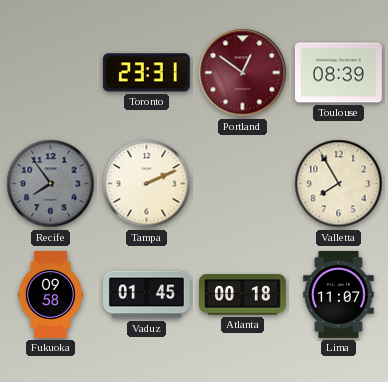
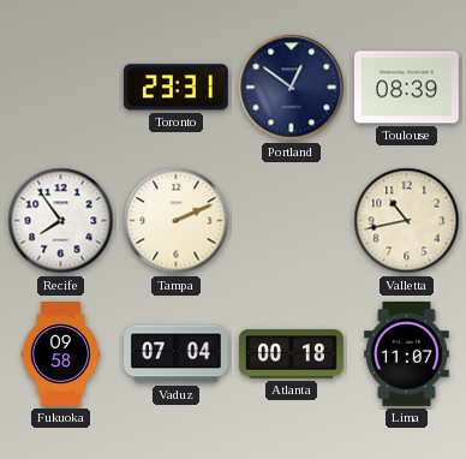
Portland dial: burgundy -> navy (292, 88)
Recife dial: grey -> white (61, 221)
Valletta: 7:55 -> 10:43 (407, 221)
Vaduz: 01:45 -> 07:04 (177, 354)
